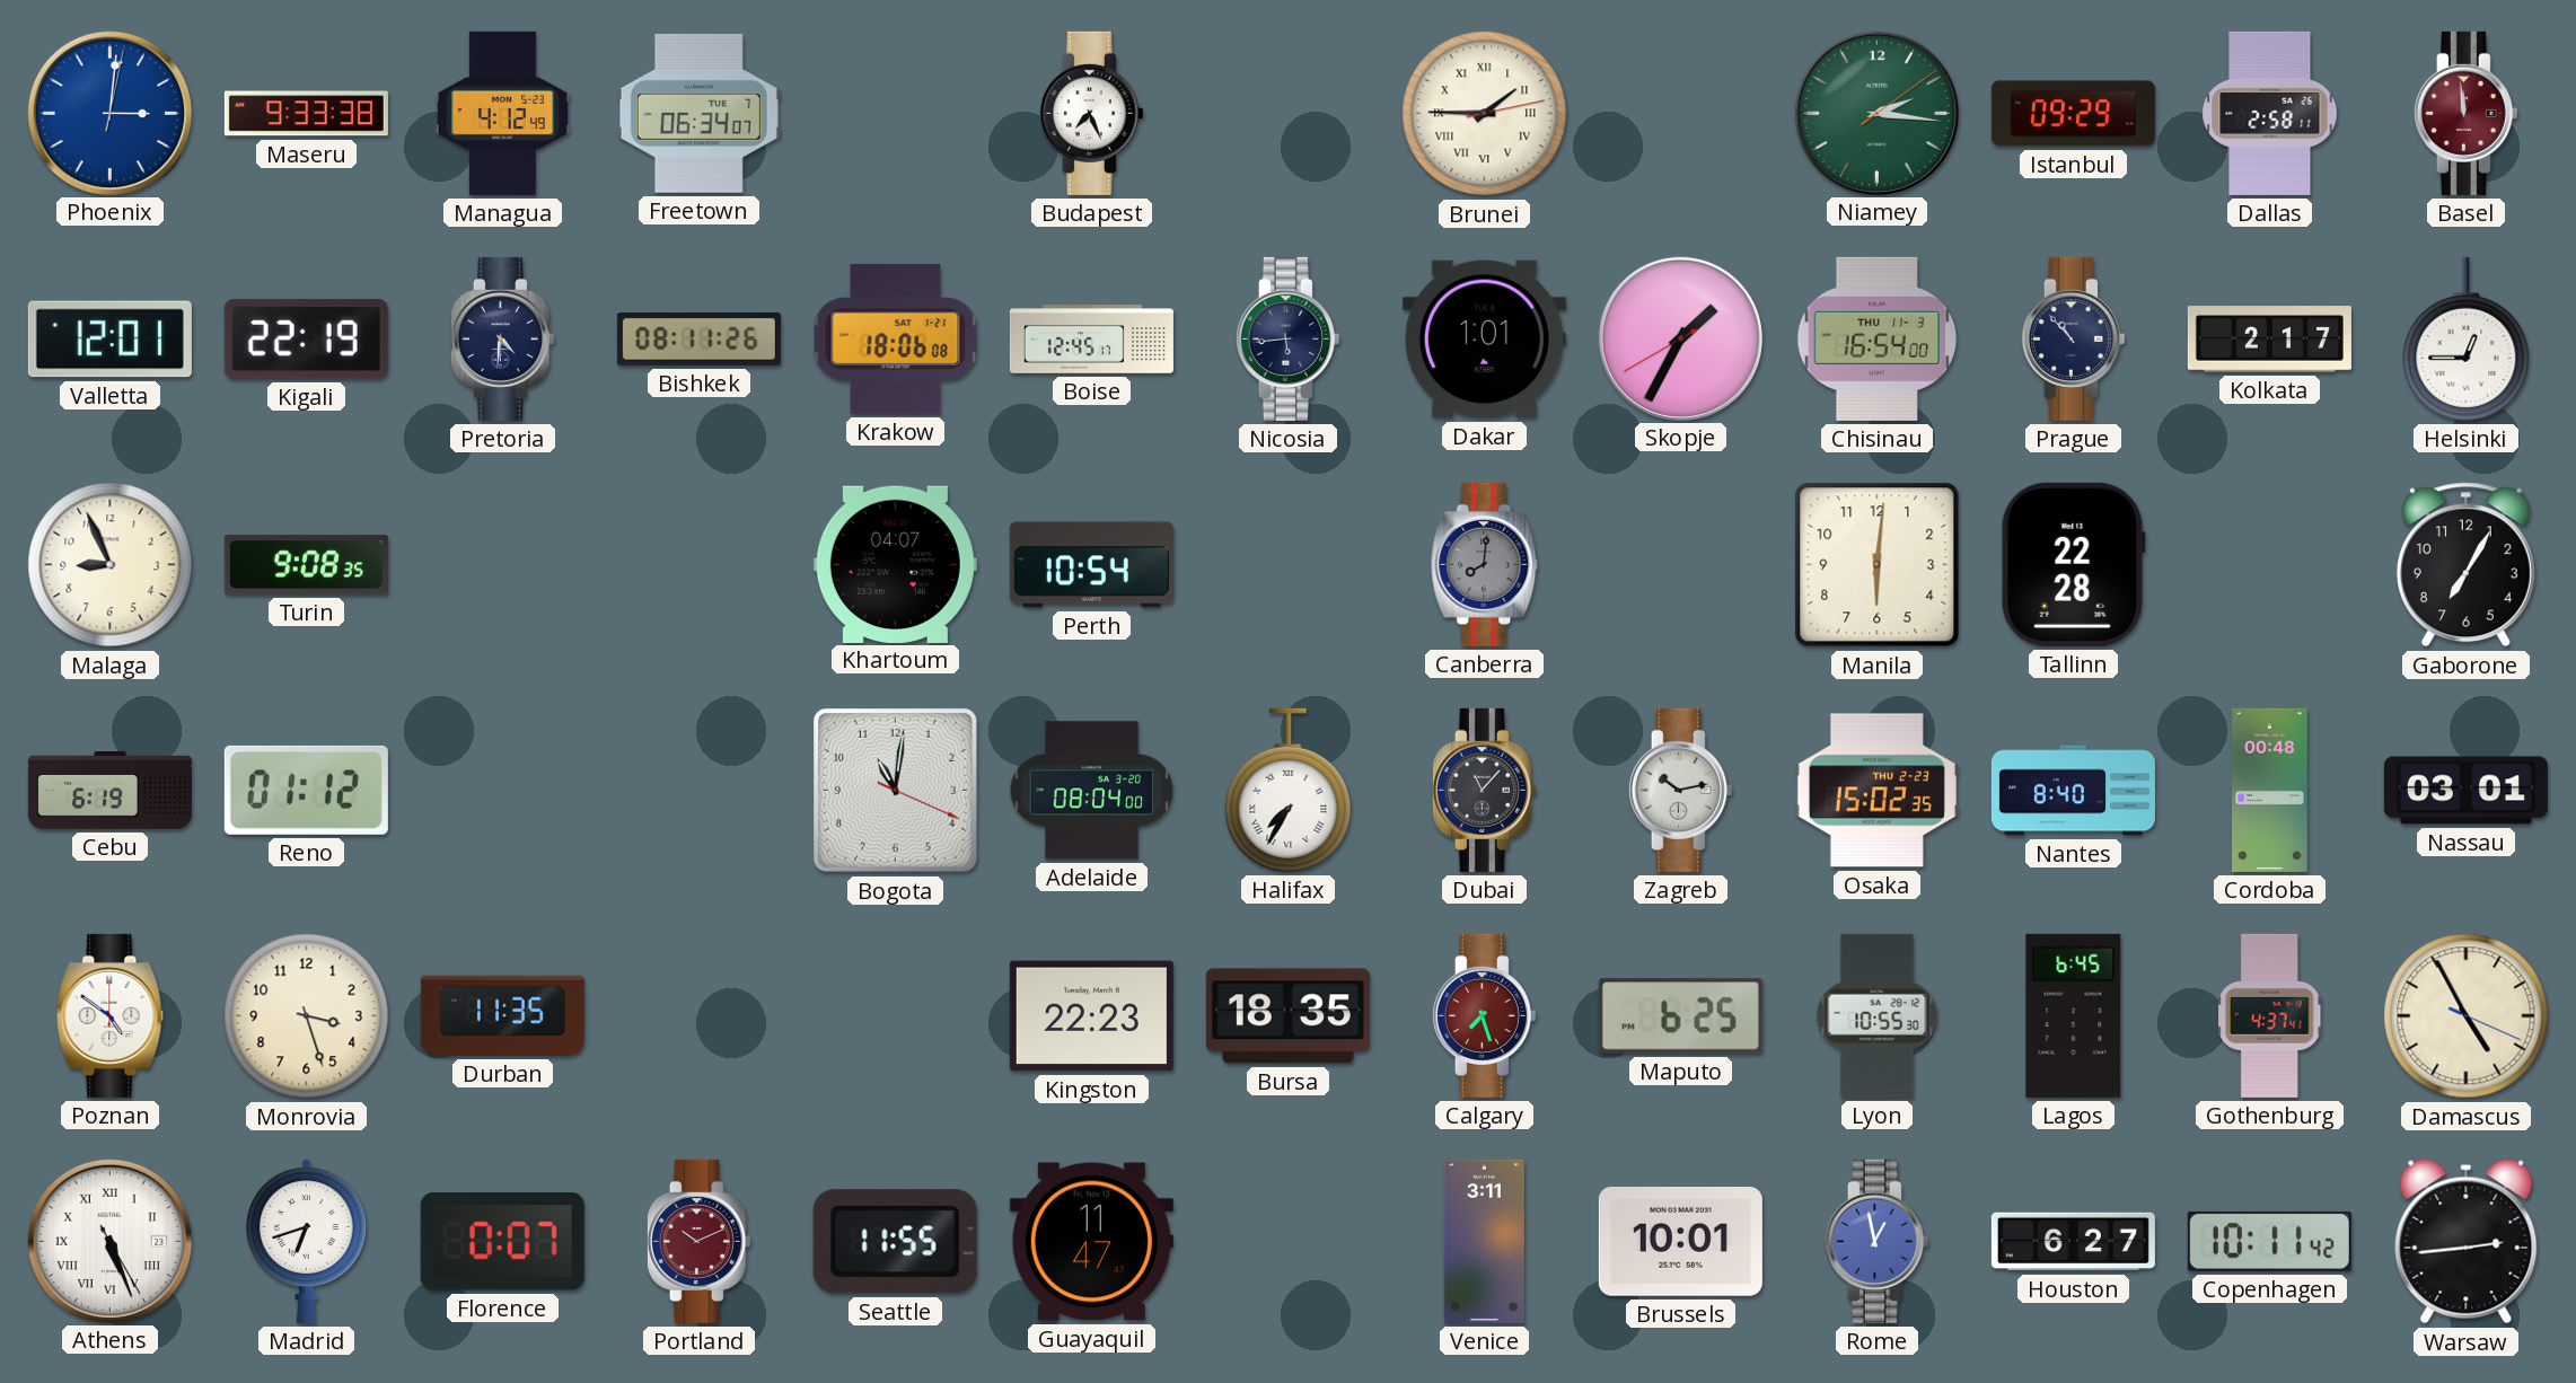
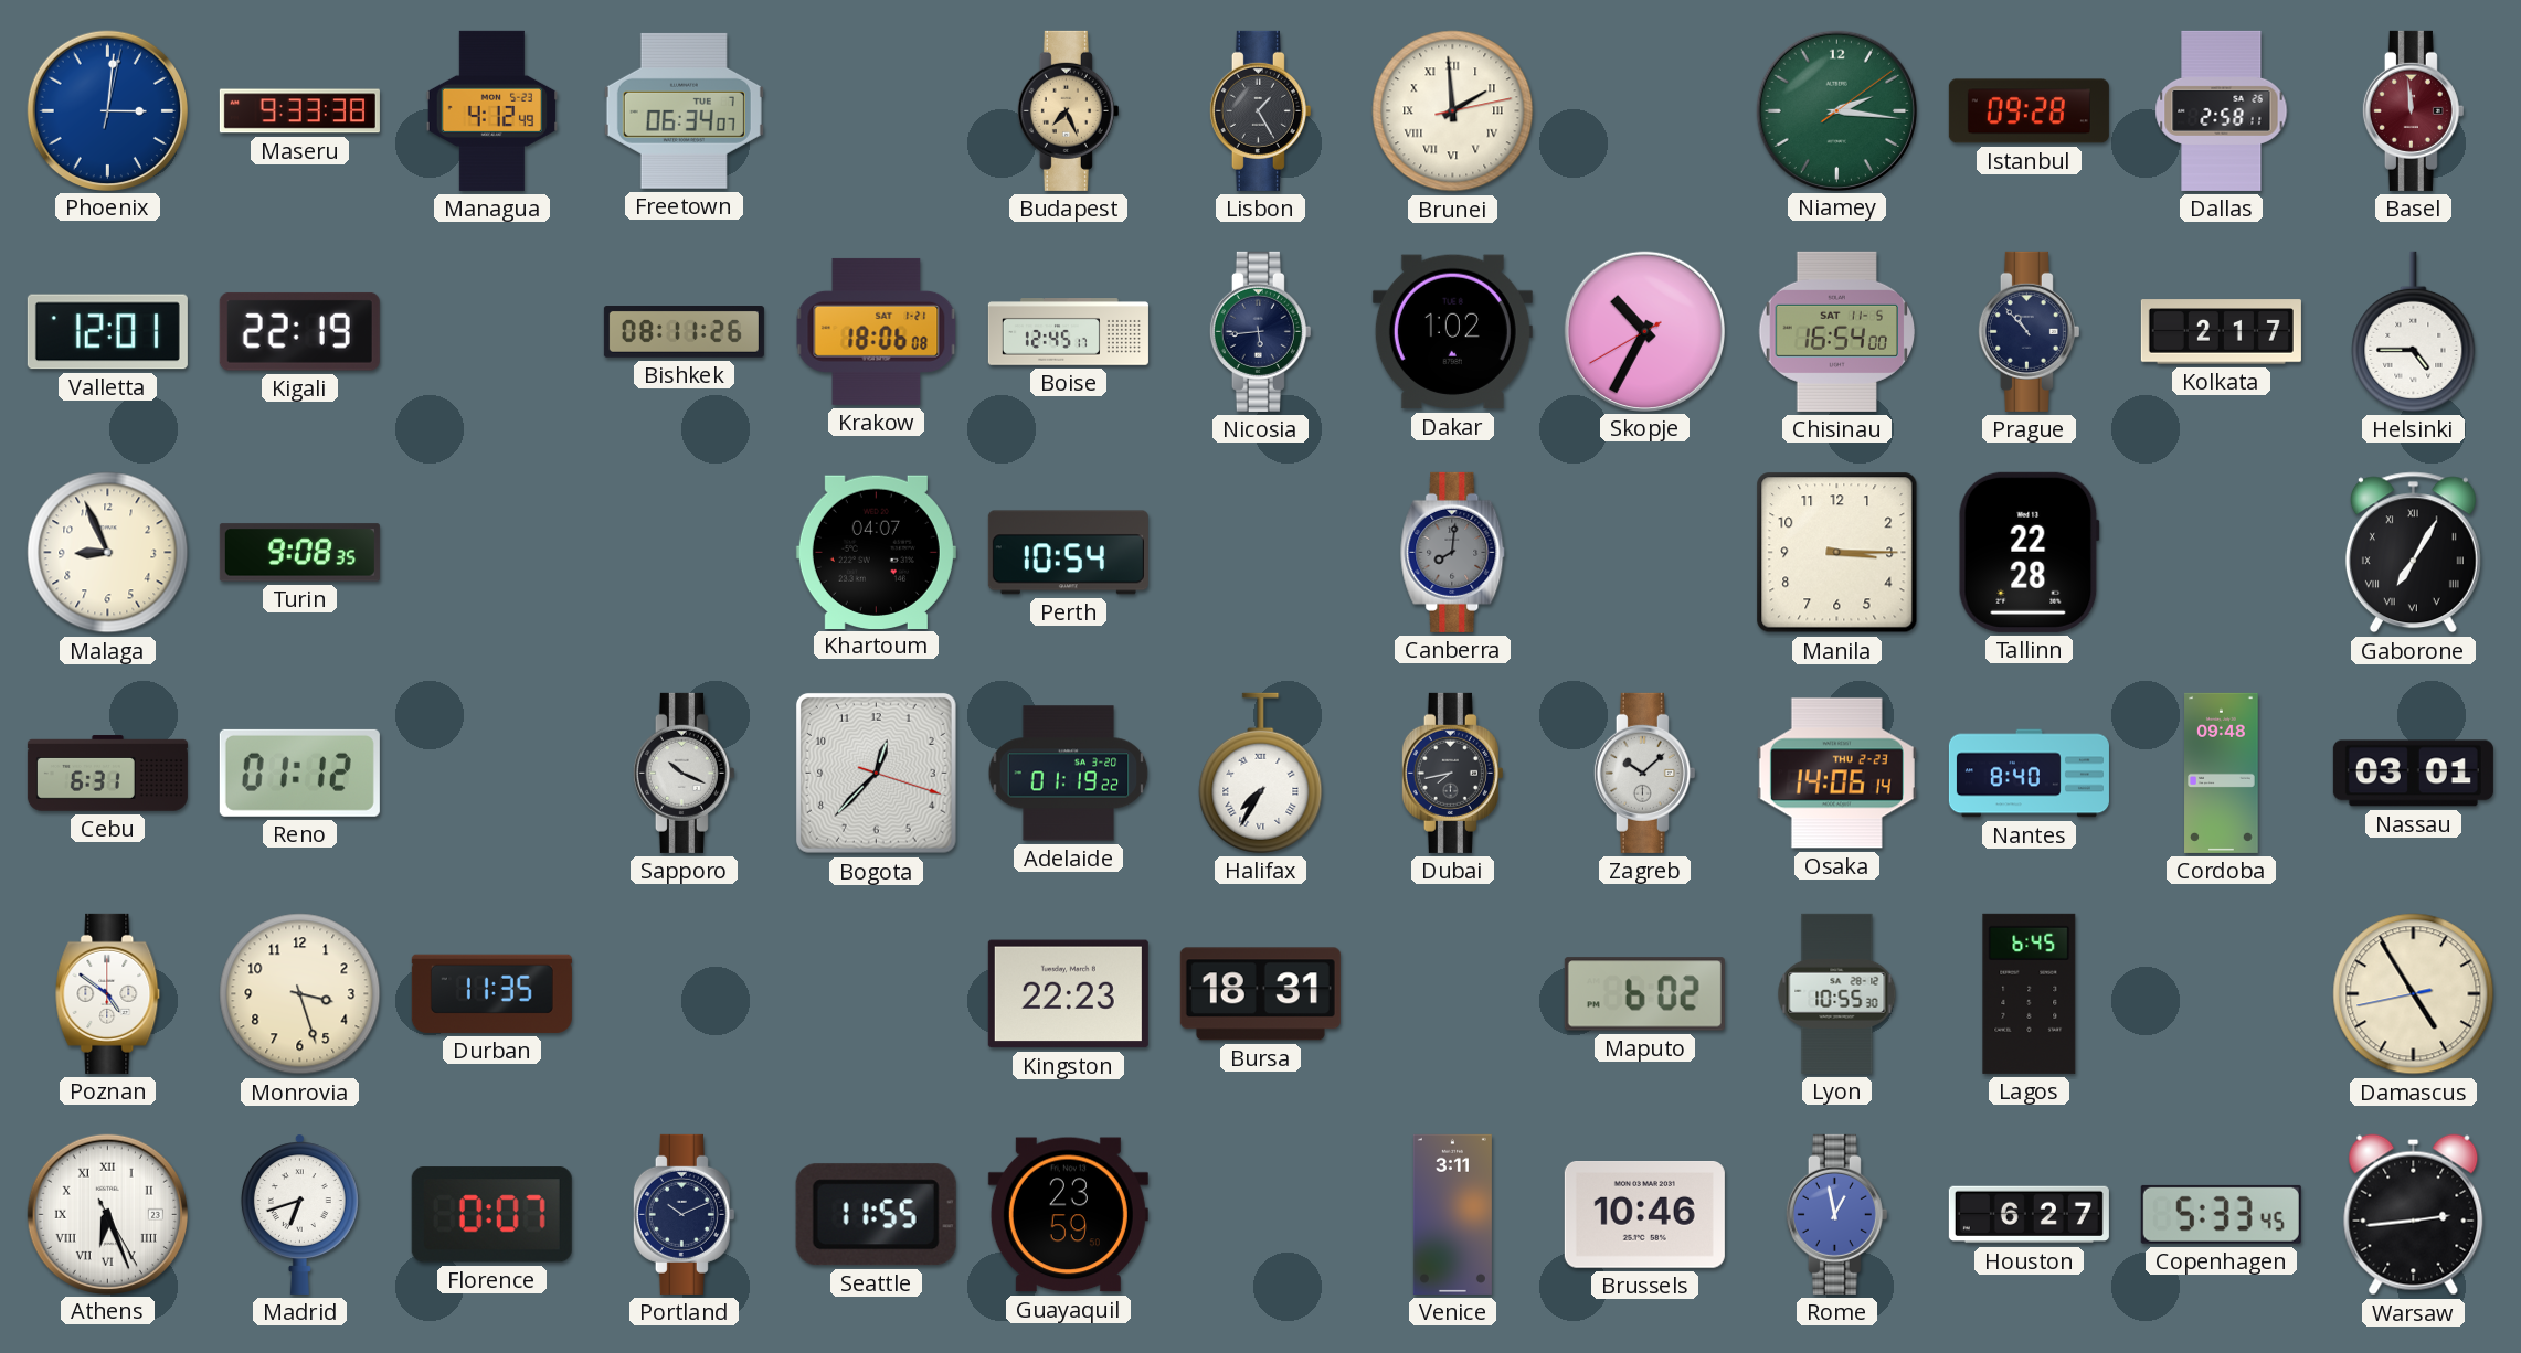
Budapest dial: white -> champagne (1068, 110)
Lisbon: none -> 1:25 (1260, 110)
Brunei: 1:45 -> 1:59 (1453, 111)
Istanbul: 09:29 -> 09:28 (2029, 111)
Pretoria: 4:31 -> none (502, 338)
Dakar: 1:01 -> 1:02 (1452, 332)
Skopje: 1:34 -> 10:34 (1644, 331)
Chisinau date: THU 11-3 -> SAT 11-5 (1837, 331)
Helsinki: 12:45 -> 4:45 (2414, 331)
Manila: 6:01 -> 3:15 (1837, 553)
Gaborone numerals: Arabic -> Roman (2413, 553)
Cebu: 6:19 -> 6:31 (107, 774)
Sapporo: none -> 10:19 (684, 773)
Bogota: 11:01 -> 12:37 (876, 773)
Adelaide: 08:04 -> 01:19 (1069, 774)
Dubai: 11:07 -> 7:43 (1452, 773)
Zagreb: 10:13 -> 10:08 (1644, 773)
Osaka: 15:02 -> 14:06 (1836, 774)
Cordoba: 00:48 -> 09:48 (2222, 773)
Bursa: 18:35 -> 18:31 (1260, 994)
Calgary: 7:27 -> none (1484, 1015)
Maputo: 6:25 -> 6:02 (1644, 994)
Gothenburg: 4:37 -> none (2270, 1015)
Damascus: 4:55 -> 4:54 (2414, 994)
Athens: 5:26 -> 6:26 (107, 1214)
Portland dial: burgundy -> navy (684, 1214)
Guayaquil: 11:47 -> 23:59 (1068, 1215)
Brussels: 10:01 -> 10:46 (1644, 1215)
Copenhagen: 10:11 -> 5:33 (2221, 1214)
